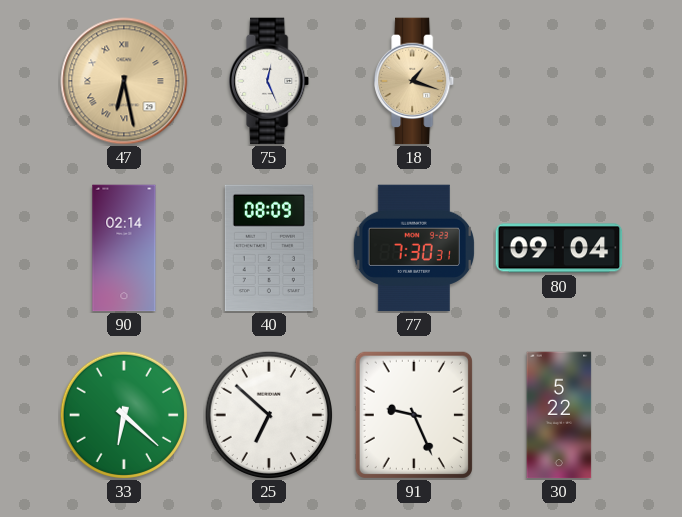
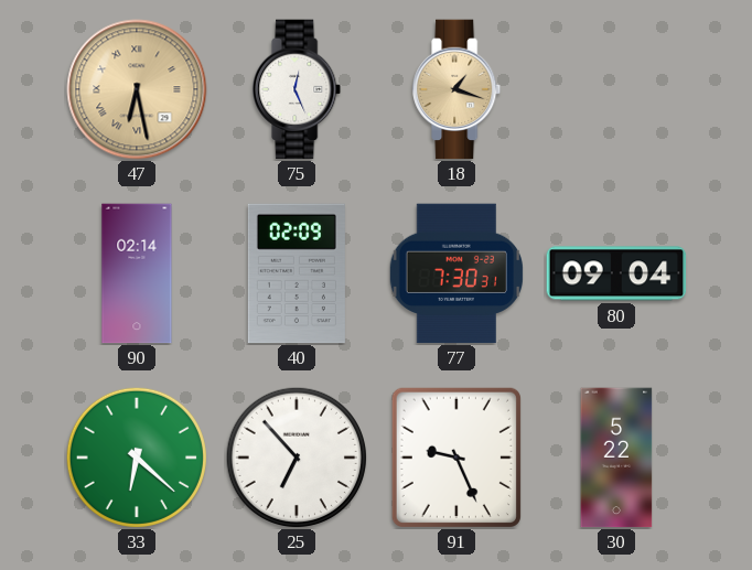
40: 08:09 -> 02:09 (297, 273)
25: 6:52 -> 6:53 (296, 456)
